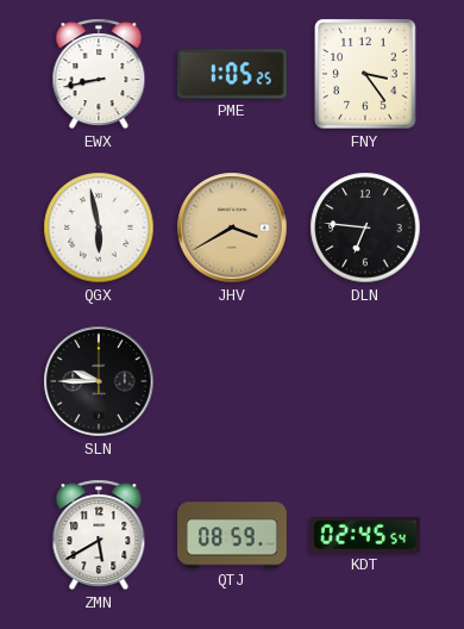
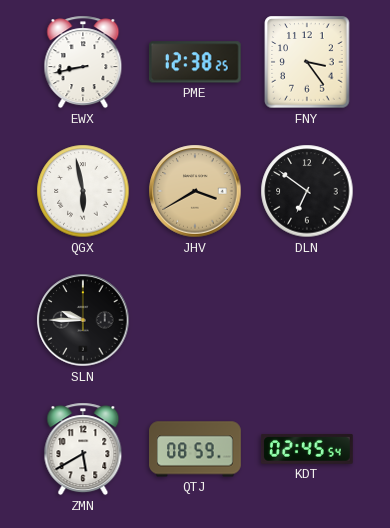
PME: 1:05 -> 12:38 (195, 62)
DLN: 6:46 -> 6:51 (307, 191)
